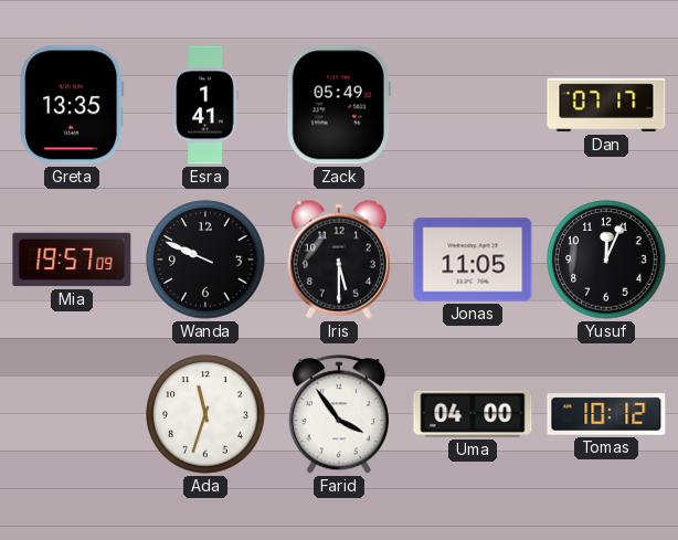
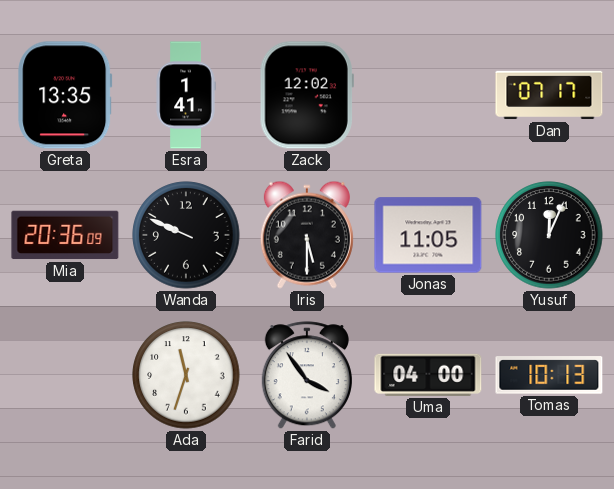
Zack: 05:49 -> 12:02 (307, 95)
Mia: 19:57 -> 20:36 (65, 235)
Tomas: 10:12 -> 10:13 (549, 375)
